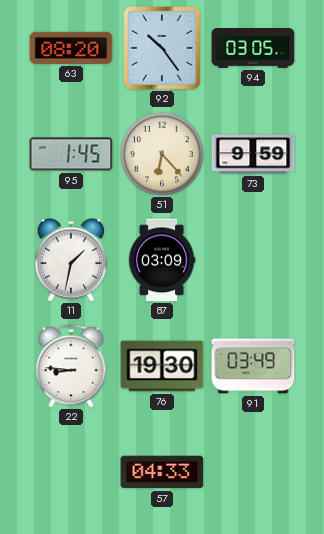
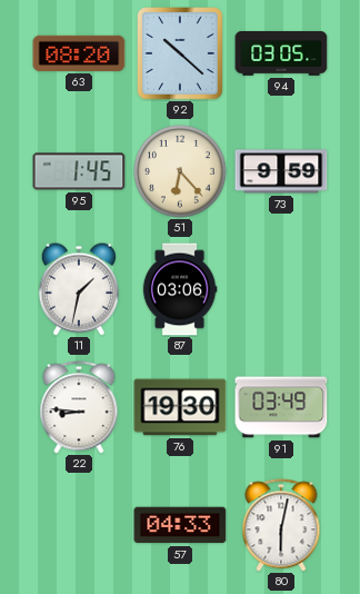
92: 10:24 -> 10:22 (181, 55)
87: 03:09 -> 03:06 (180, 289)
80: none -> 6:02 (281, 525)
